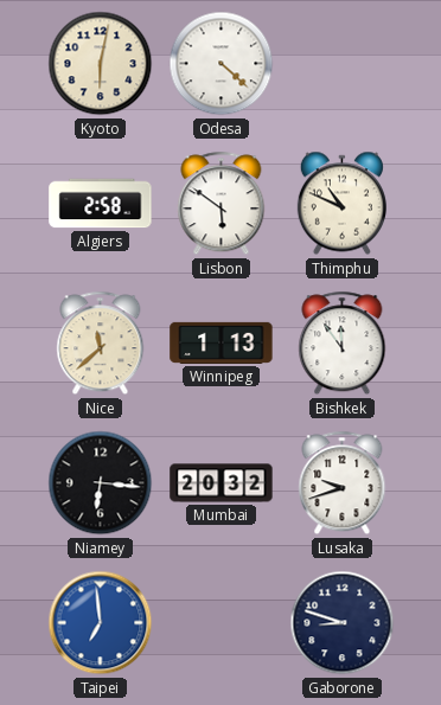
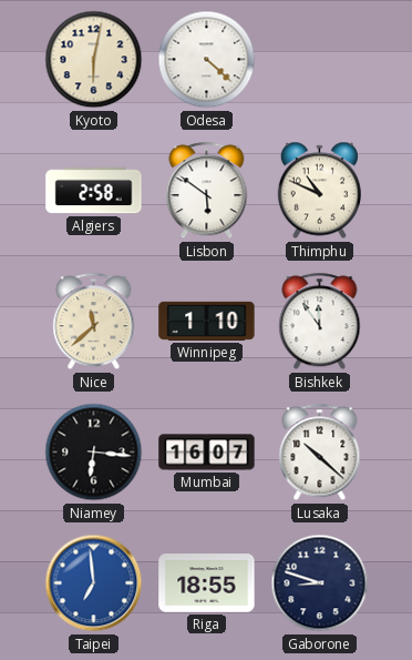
Winnipeg: 1:13 -> 1:10 (207, 321)
Mumbai: 20:32 -> 16:07 (207, 453)
Lusaka: 9:42 -> 10:22 (320, 453)
Riga: none -> 18:55 (207, 583)
